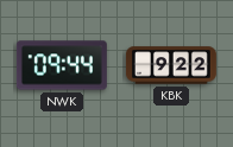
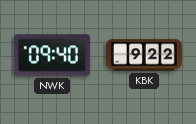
NWK: 09:44 -> 09:40 (52, 55)
